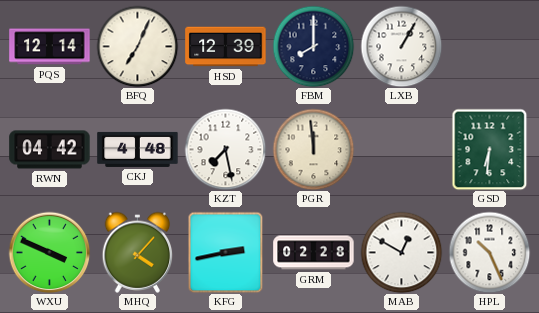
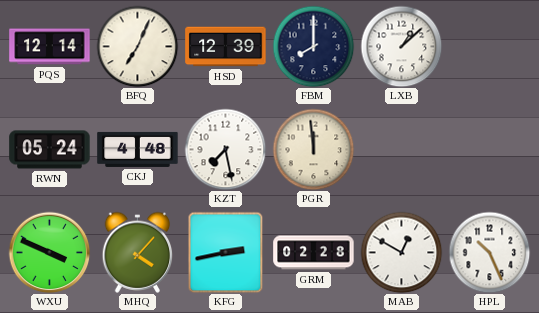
LXB: 1:05 -> 1:08 (401, 46)
RWN: 04:42 -> 05:24 (50, 150)
GSD: 6:31 -> none (490, 149)
